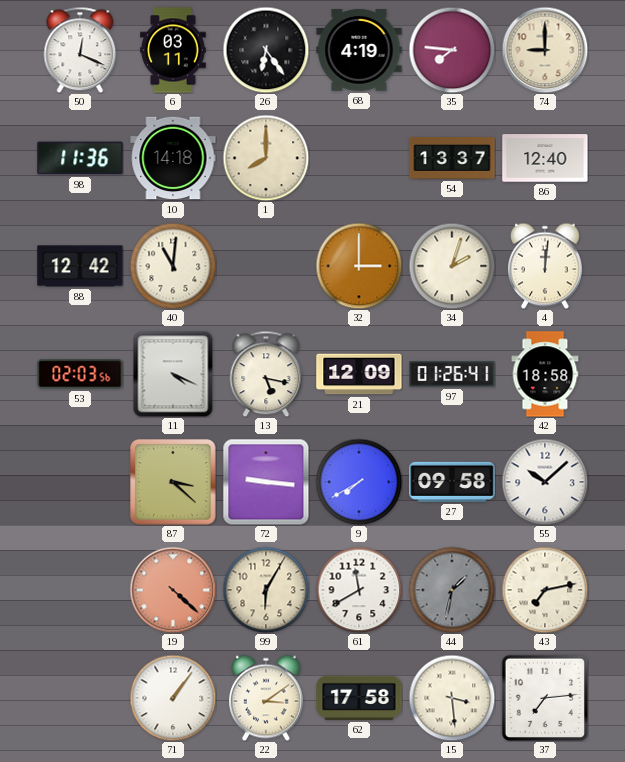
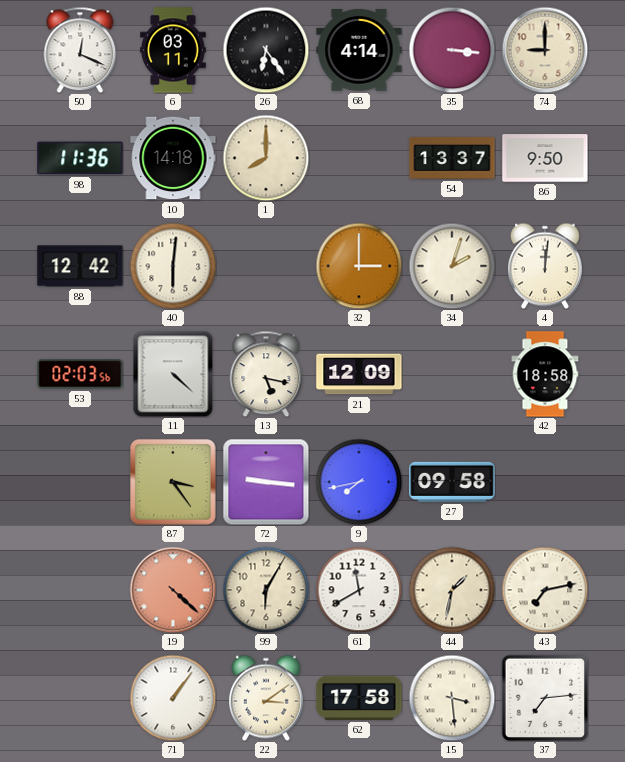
68: 4:19 -> 4:14 (359, 51)
35: 7:46 -> 3:16 (452, 50)
86: 12:40 -> 9:50 (545, 158)
40: 11:01 -> 6:01 (173, 266)
11: 4:19 -> 4:22 (173, 374)
97: 01:26 -> none (452, 374)
87: 3:22 -> 3:24 (173, 482)
9: 7:40 -> 7:43 (359, 482)
55: 10:08 -> none (545, 482)
44 dial: grey -> cream (452, 590)
